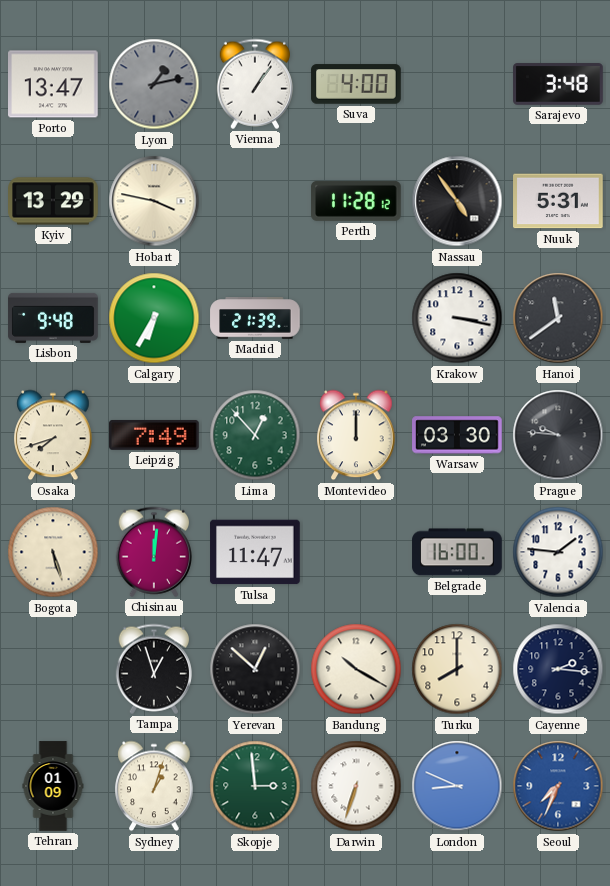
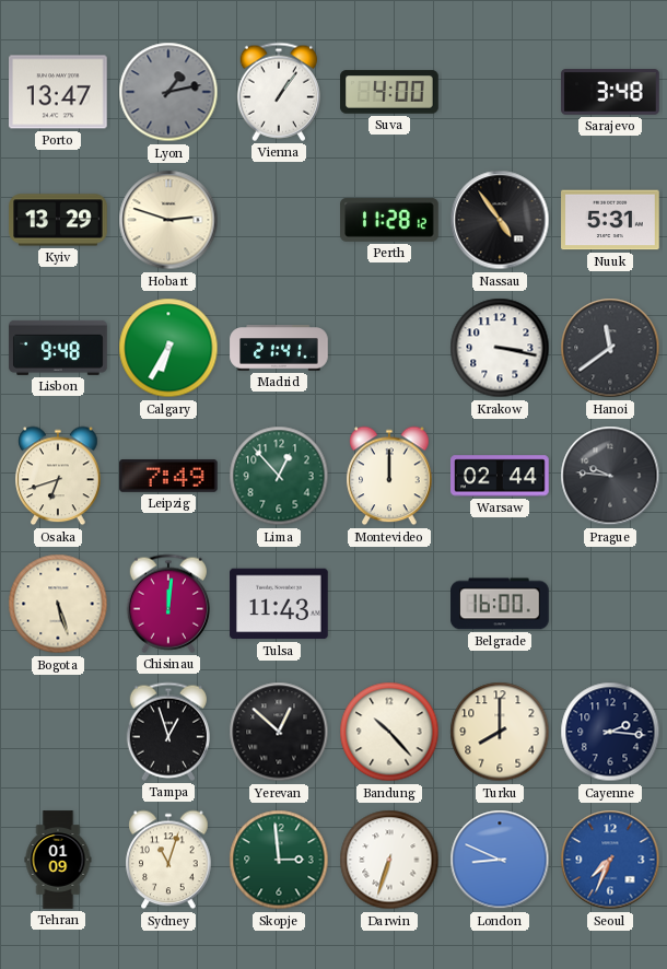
Hobart: 3:47 -> 2:48 (168, 220)
Madrid: 21:39 -> 21:41 (279, 348)
Osaka: 7:42 -> 6:42 (58, 476)
Warsaw: 03:30 -> 02:44 (500, 476)
Tulsa: 11:47 -> 11:43 (279, 604)
Valencia: 1:46 -> none (558, 552)
Bandung: 10:20 -> 10:23 (389, 732)
Sydney: 1:03 -> 11:03 (168, 860)
